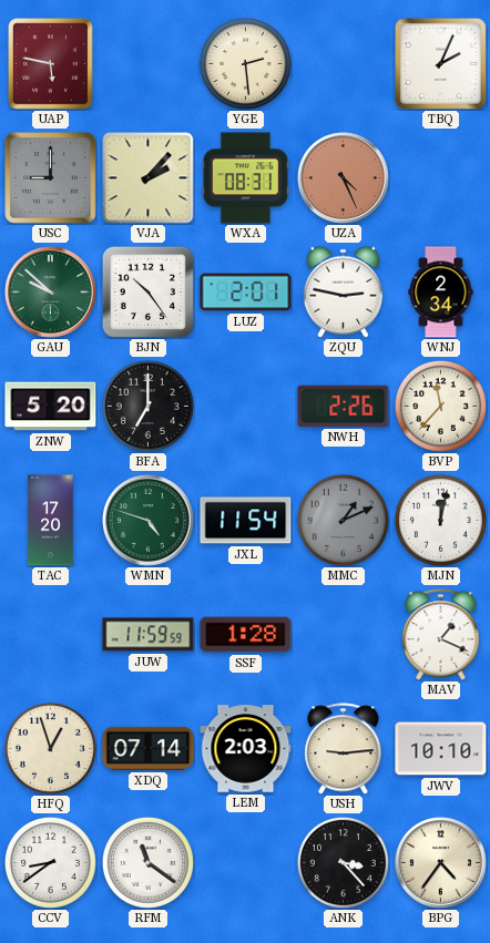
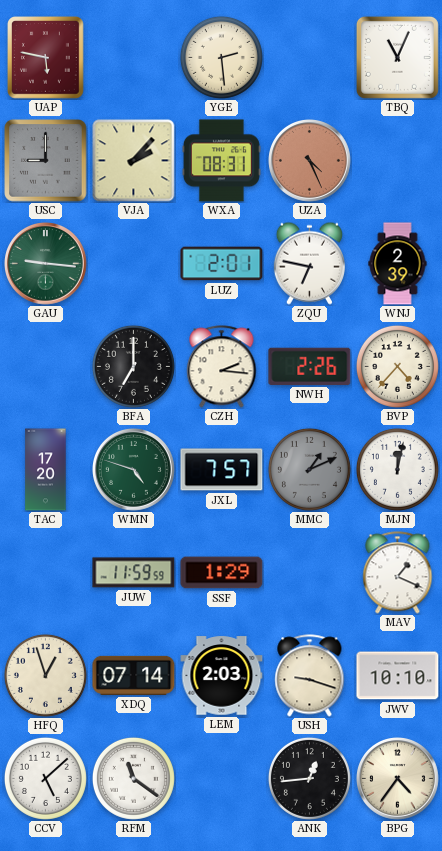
TBQ: 2:04 -> 11:04 (397, 57)
GAU: 9:52 -> 9:16 (46, 264)
BJN: 10:24 -> none (147, 291)
ZQU: 2:47 -> 6:47 (309, 263)
WNJ: 2:34 -> 2:39 (398, 264)
ZNW: 5:20 -> none (51, 407)
CZH: none -> 2:16 (222, 367)
BVP: 11:37 -> 4:37 (397, 366)
JXL: 11:54 -> 7:57 (222, 470)
SSF: 1:28 -> 1:29 (222, 573)
USH: 9:14 -> 9:18 (310, 676)
CCV: 8:39 -> 5:08 (45, 778)
ANK: 3:23 -> 12:44 (309, 778)
